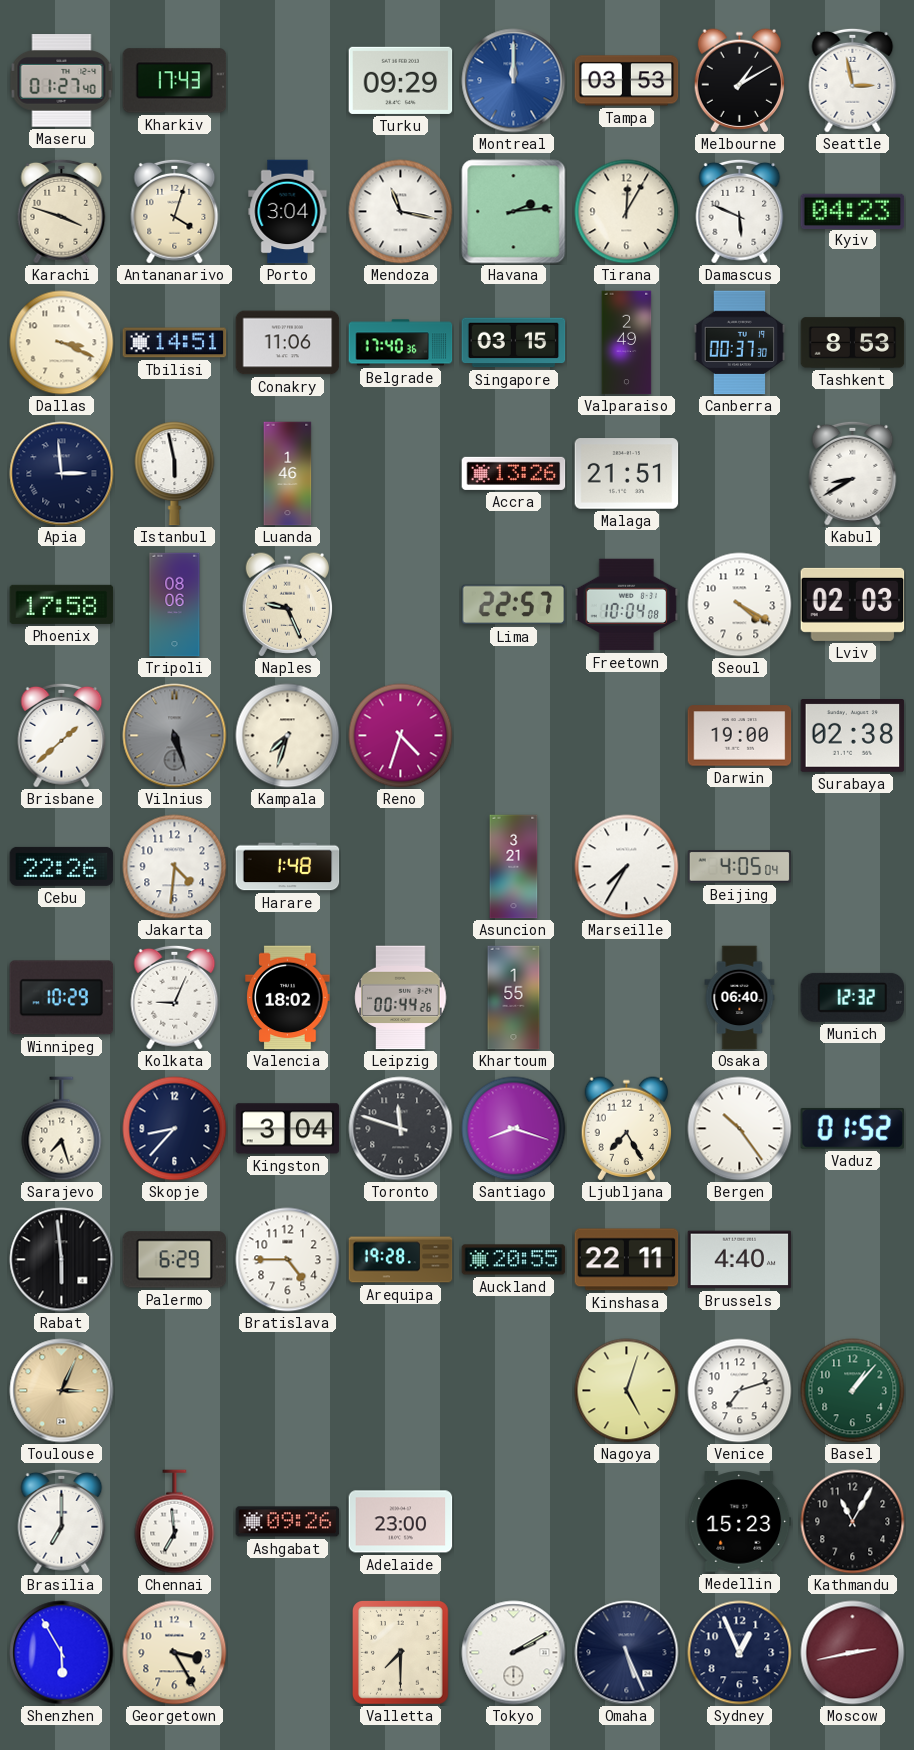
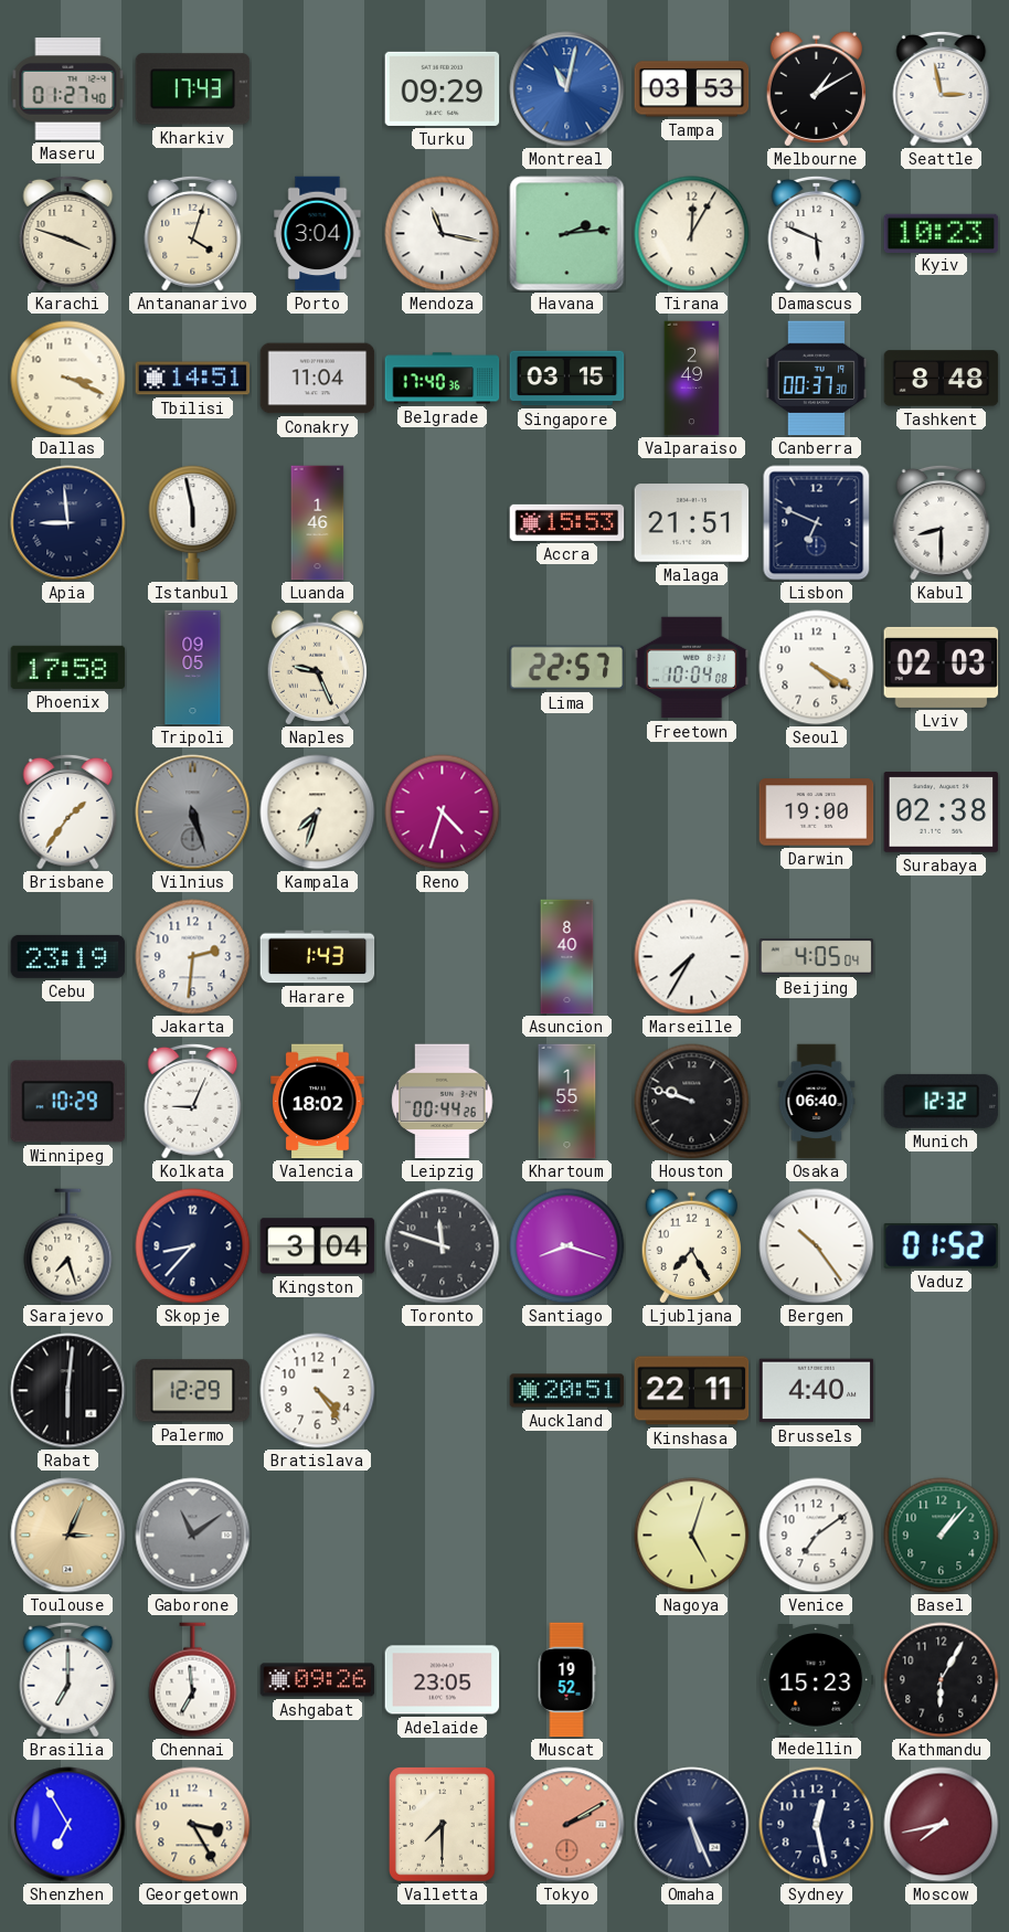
Montreal: 12:00 -> 11:02 (567, 89)
Kyiv: 04:23 -> 10:23 (942, 233)
Conakry: 11:06 -> 11:04 (318, 379)
Tashkent: 8:53 -> 8:48 (942, 379)
Apia: 2:59 -> 8:59 (68, 523)
Accra: 13:26 -> 15:53 (567, 522)
Lisbon: none -> 6:49 (817, 523)
Kabul: 8:40 -> 8:30 (942, 522)
Tripoli: 08:06 -> 09:05 (193, 668)
Brisbane: 1:38 -> 1:36 (68, 811)
Cebu: 22:26 -> 23:19 (68, 956)
Jakarta: 4:31 -> 2:31 (193, 957)
Harare: 1:48 -> 1:43 (318, 957)
Asuncion: 3:21 -> 8:40 (567, 957)
Houston: none -> 9:48 (692, 1102)
Rabat: 5:59 -> 6:01 (68, 1391)
Palermo: 6:29 -> 12:29 (193, 1391)
Bratislava: 4:45 -> 4:24 (318, 1391)
Arequipa: 19:28 -> none (401, 1260)
Auckland: 20:55 -> 20:51 (567, 1391)
Gaborone: none -> 11:09 (193, 1536)
Venice: 7:12 -> 7:09 (817, 1536)
Adelaide: 23:00 -> 23:05 (443, 1680)
Muscat: none -> 19:52 (566, 1680)
Kathmandu: 11:05 -> 6:05 (942, 1680)
Shenzhen: 5:55 -> 6:55 (68, 1825)
Tokyo dial: white -> salmon (567, 1825)
Sydney: 12:56 -> 12:28 (817, 1825)
Moscow: 2:43 -> 7:43 (942, 1825)
